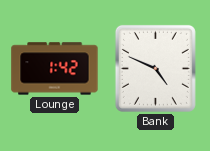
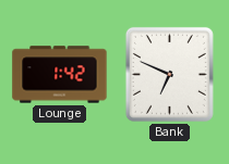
Bank: 4:49 -> 6:49 (169, 74)
